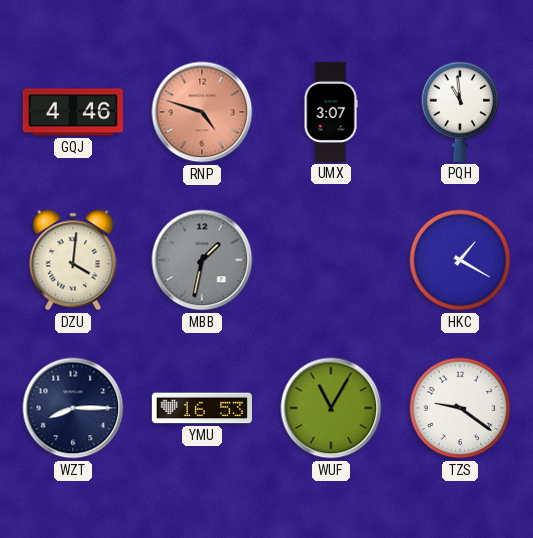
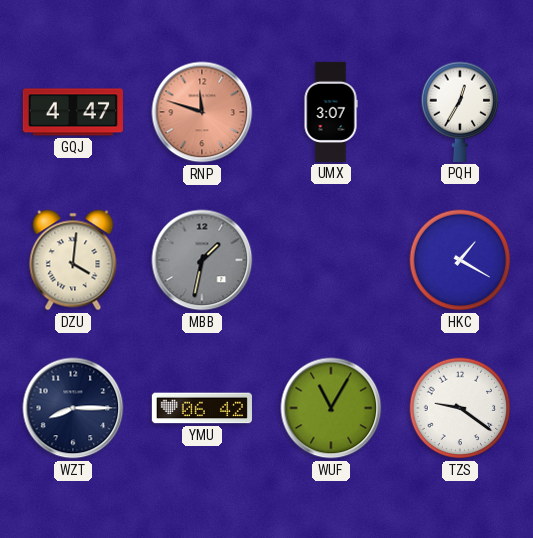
GQJ: 4:46 -> 4:47 (73, 112)
RNP: 4:48 -> 11:48 (202, 112)
PQH: 10:59 -> 12:35 (460, 112)
YMU: 16:53 -> 06:42 (202, 408)
